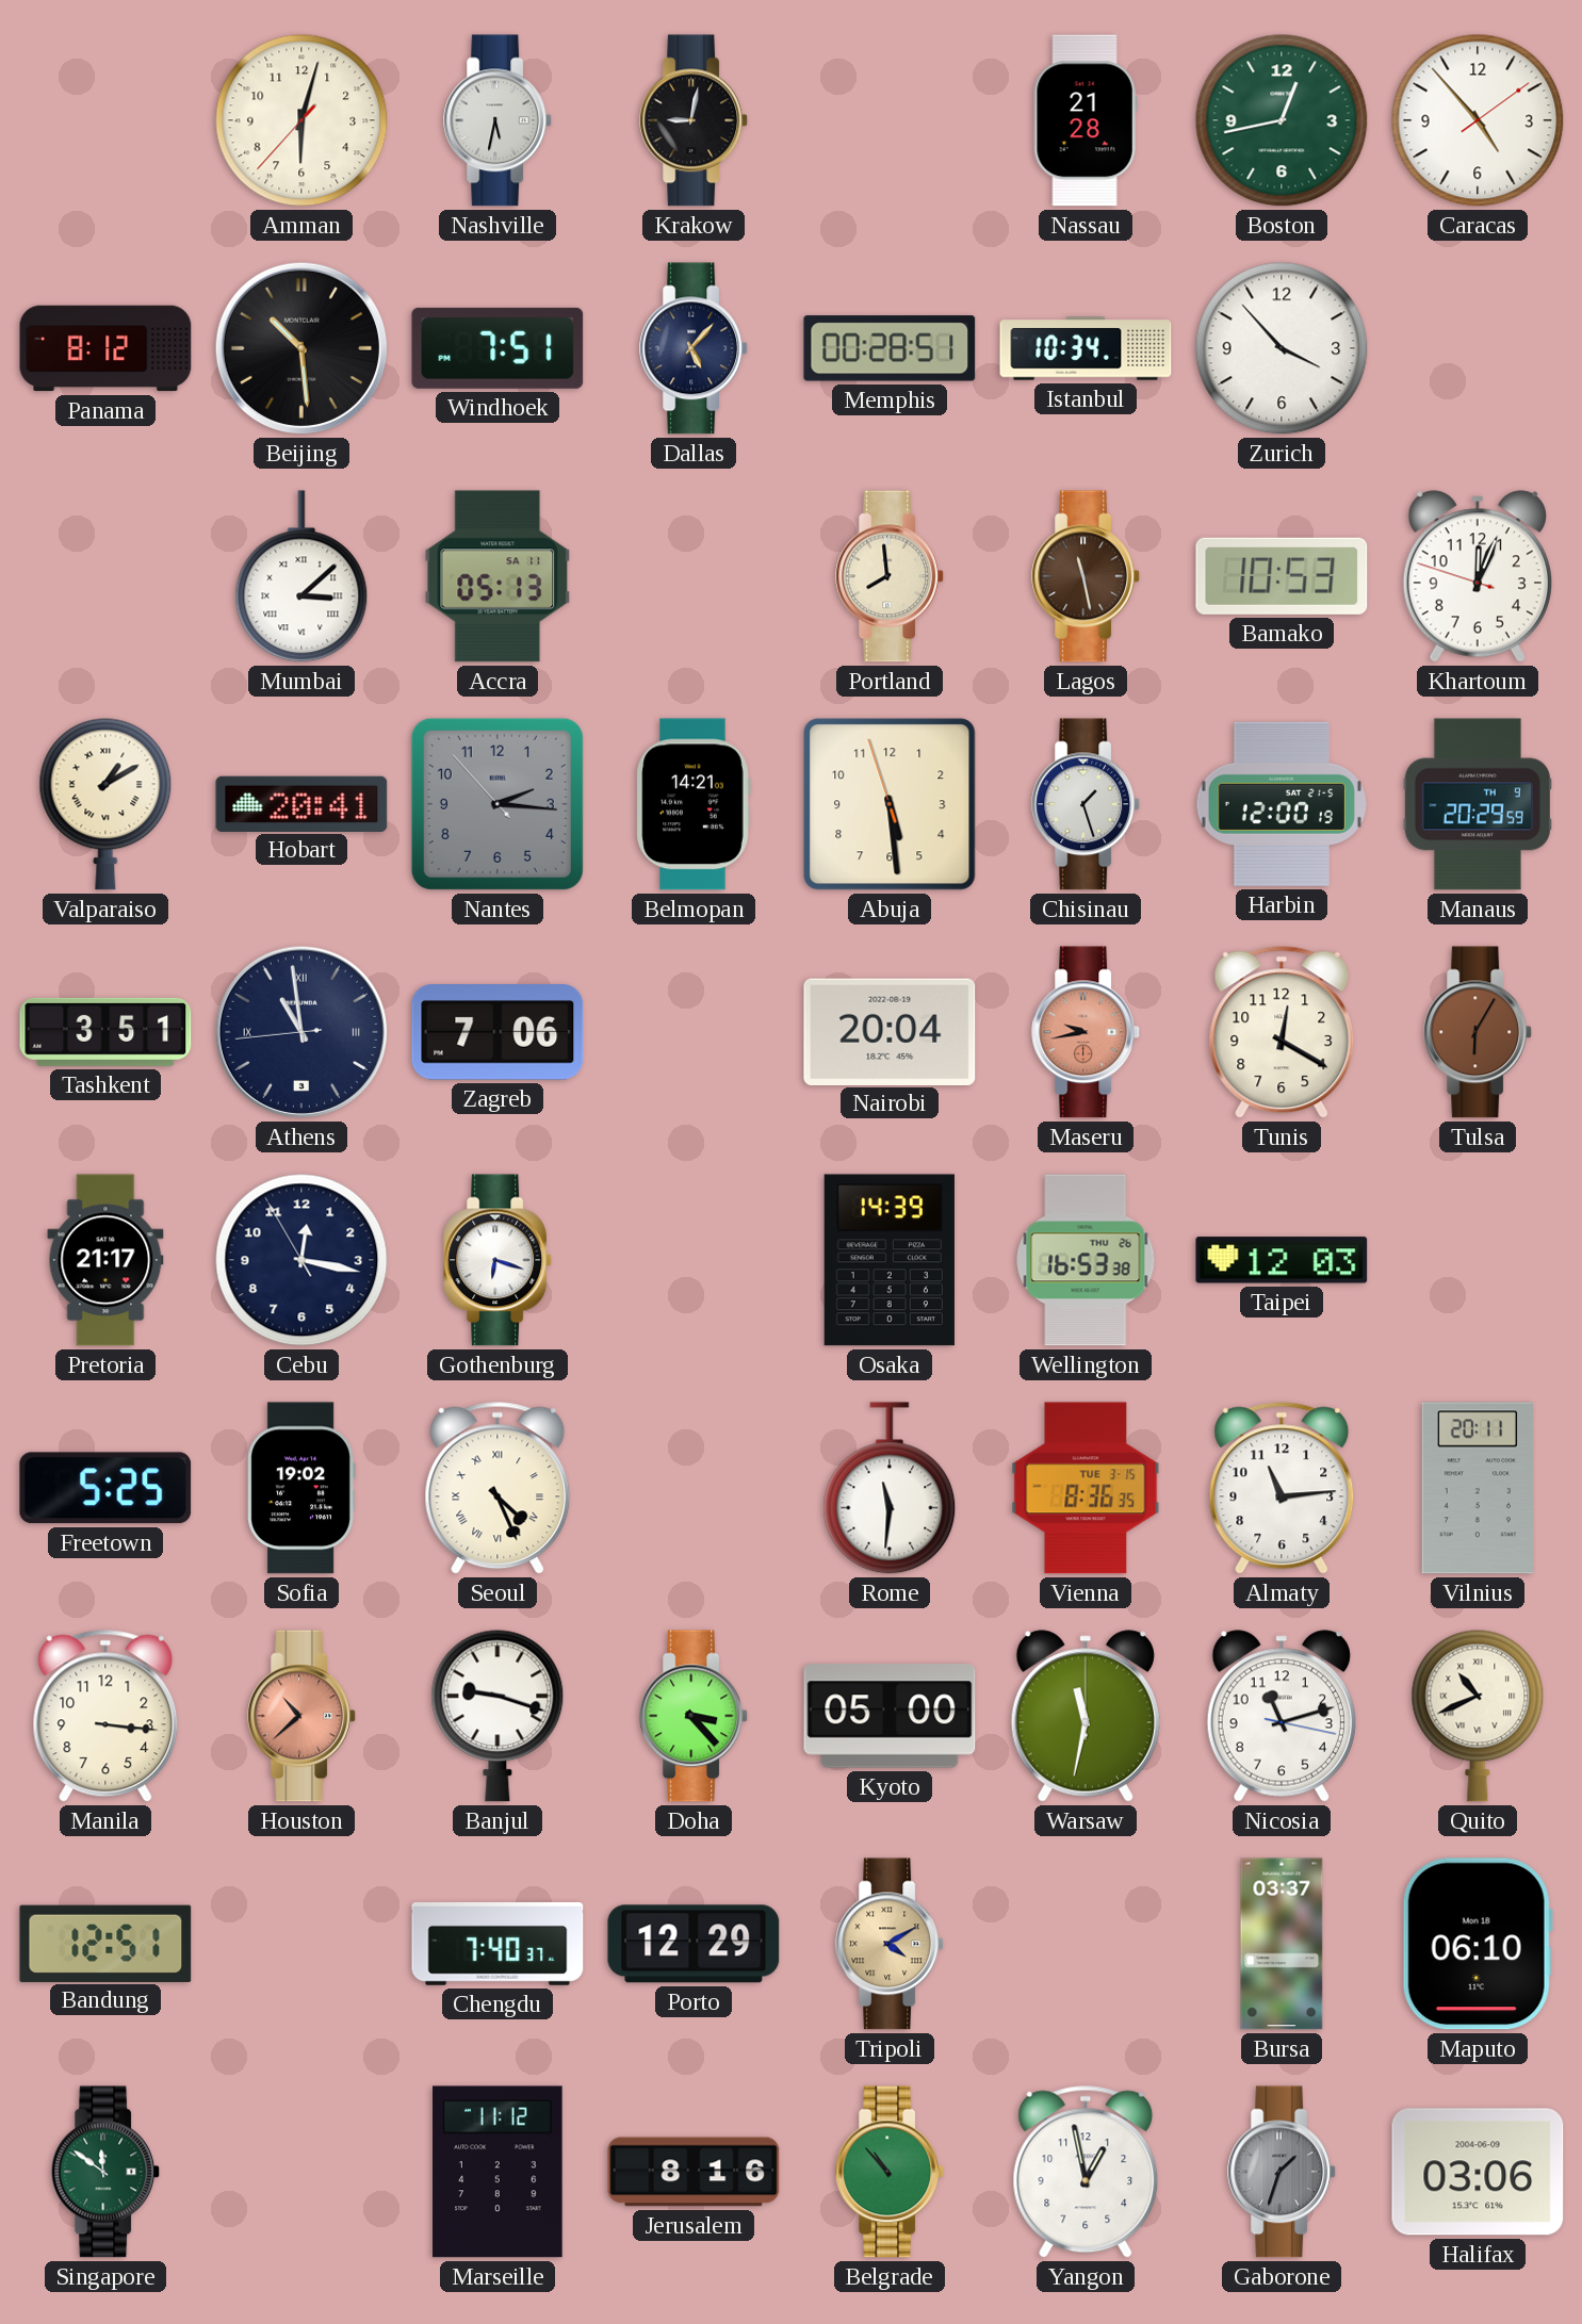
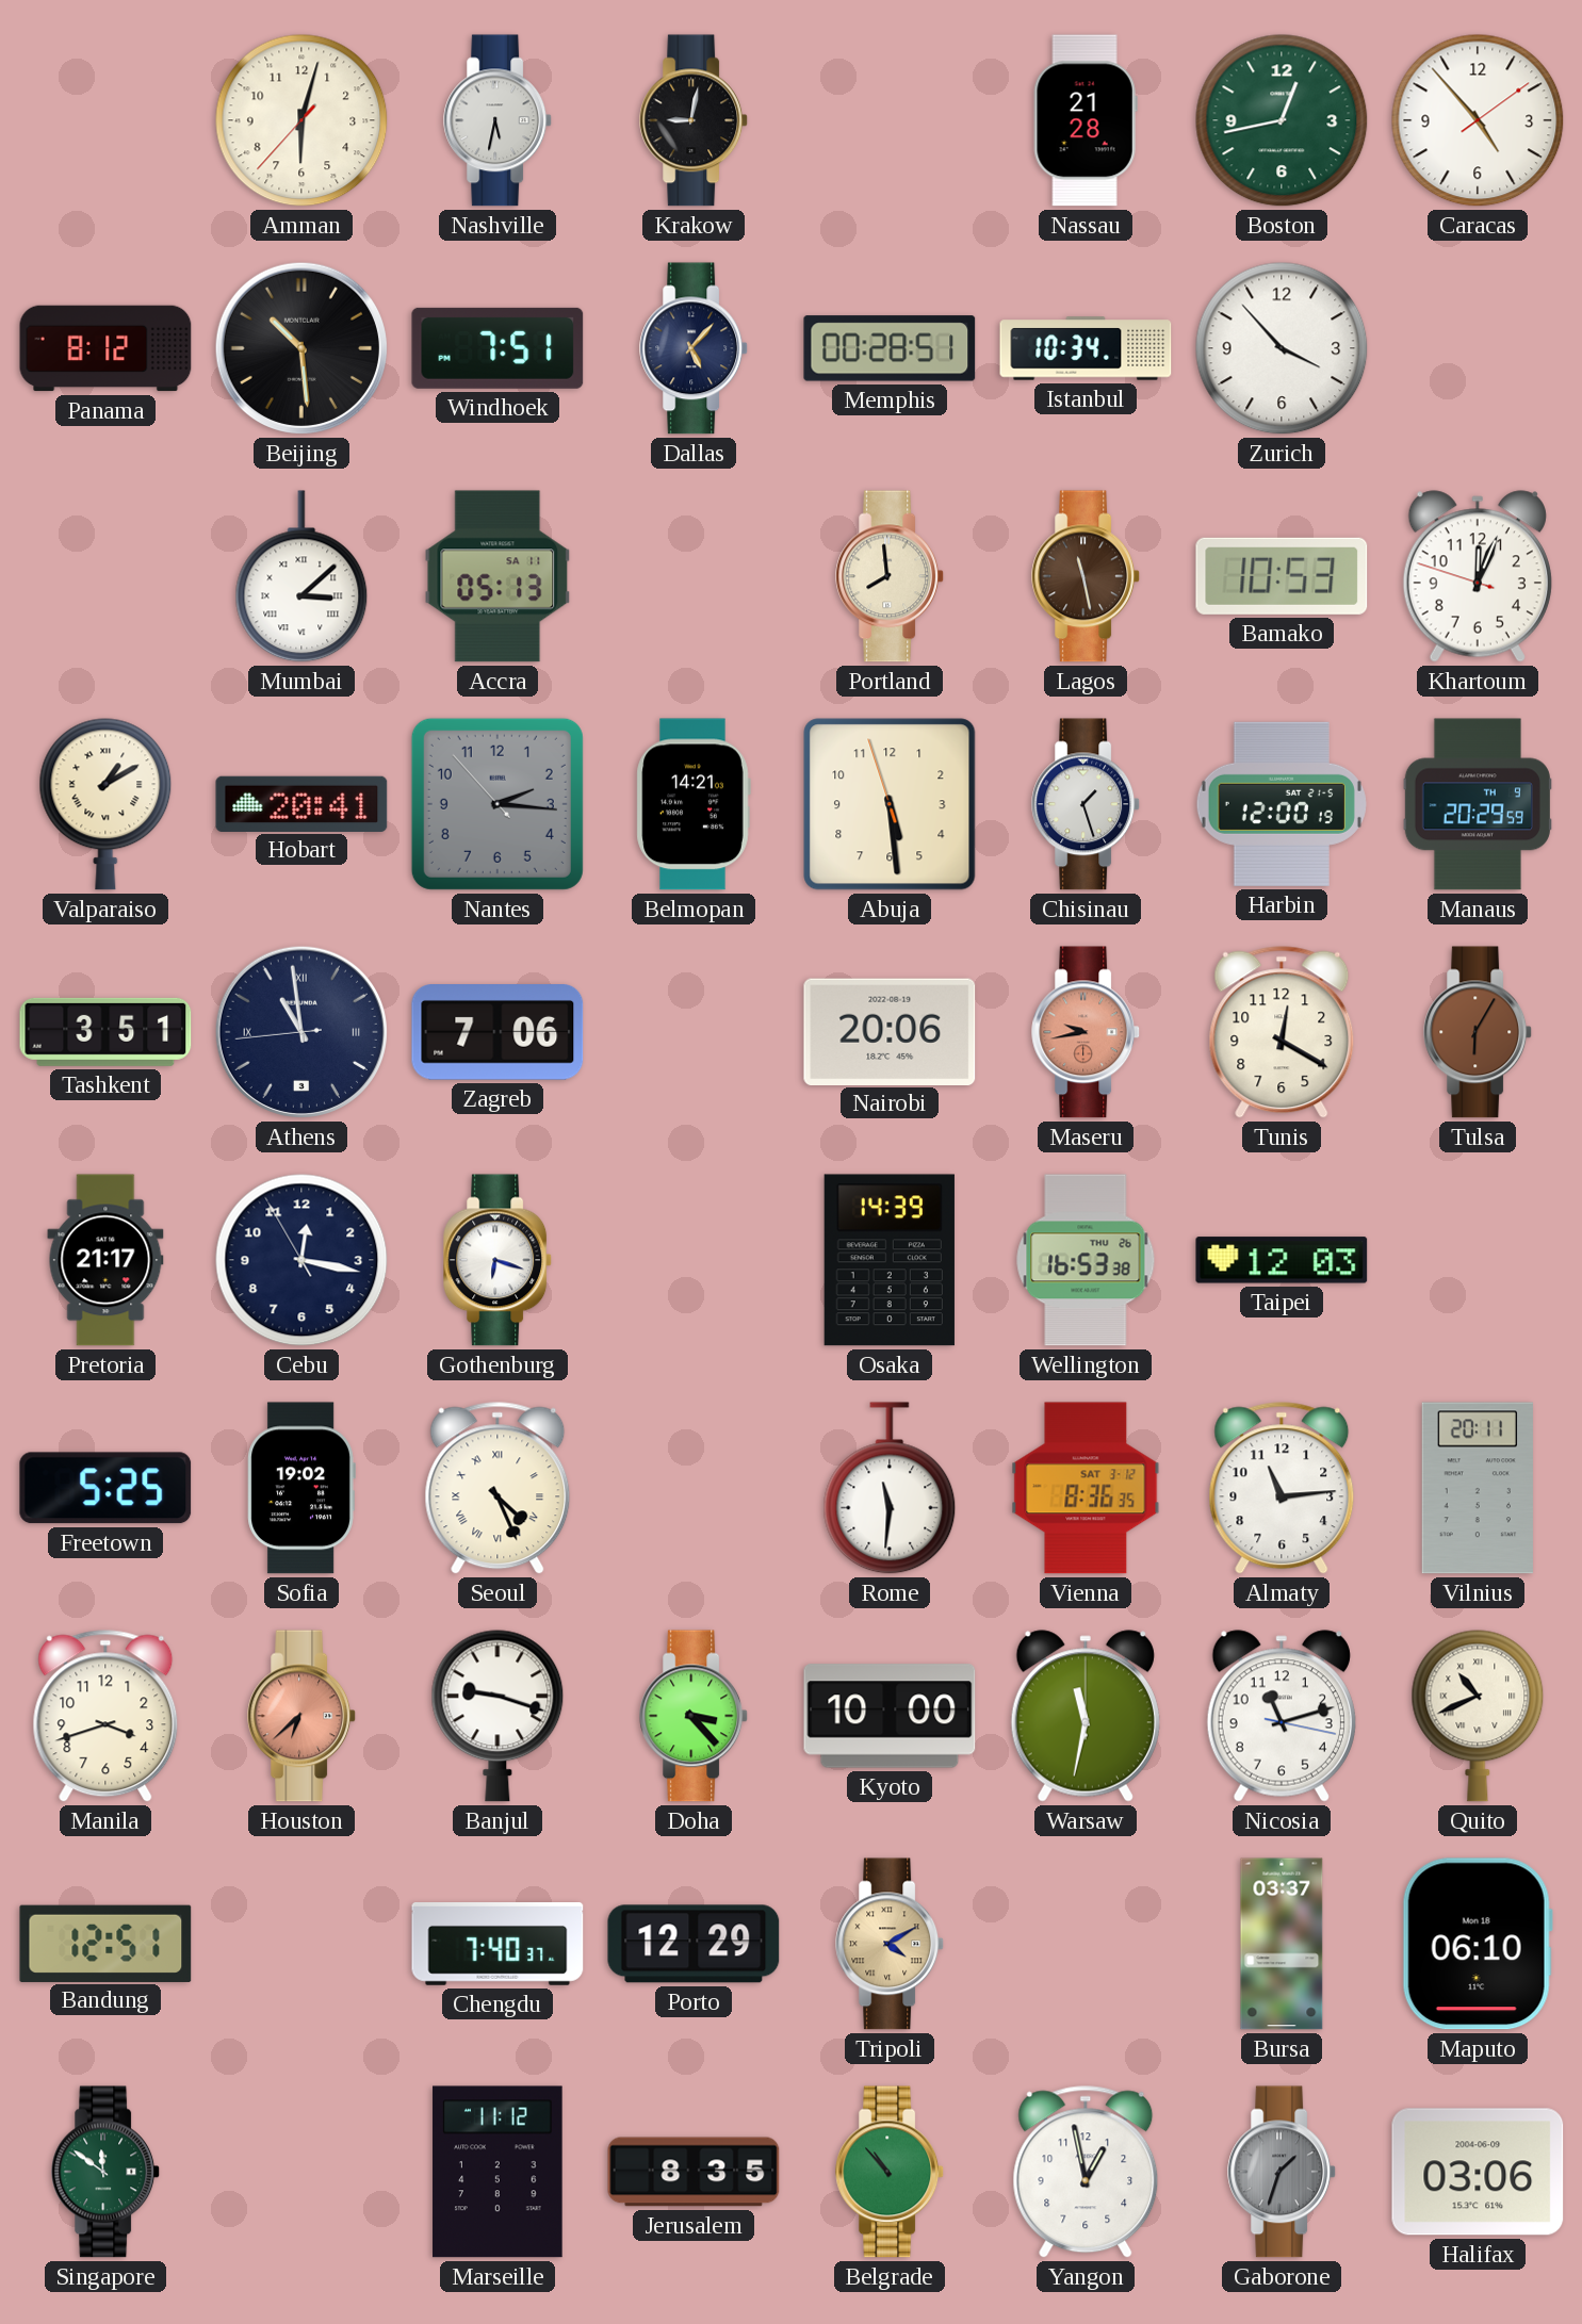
Nairobi: 20:04 -> 20:06 (890, 1031)
Vienna date: TUE 3-15 -> SAT 3-12 (1086, 1488)
Manila: 3:16 -> 3:42 (105, 1716)
Houston: 10:38 -> 6:38 (303, 1716)
Kyoto: 05:00 -> 10:00 (890, 1716)
Jerusalem: 8:16 -> 8:35 (694, 2172)
